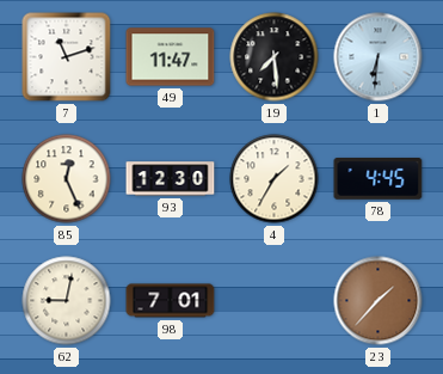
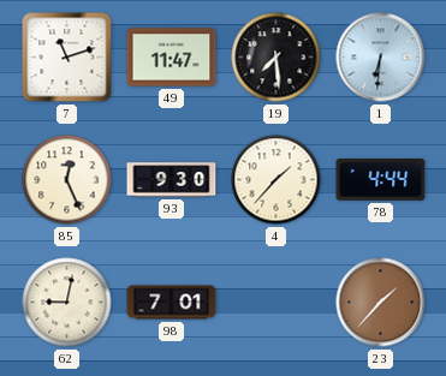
93: 12:30 -> 9:30 (172, 180)
4: 1:35 -> 1:37 (276, 180)
78: 4:45 -> 4:44 (381, 180)
